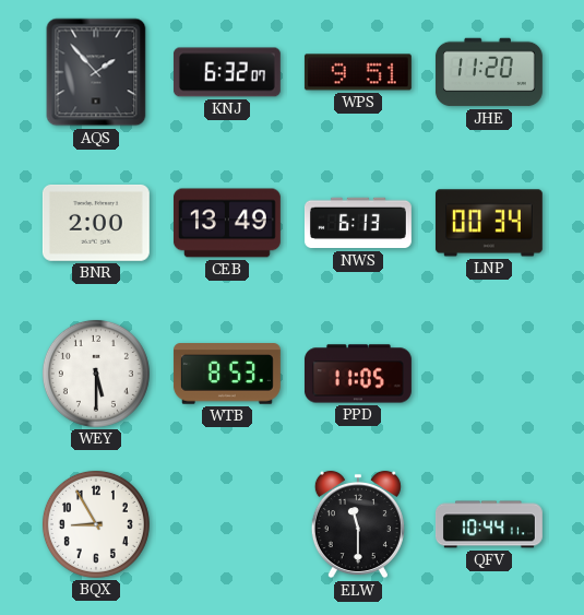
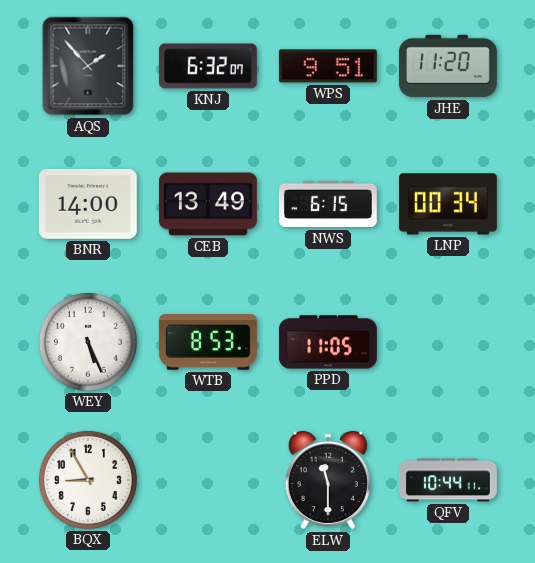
BNR: 2:00 -> 14:00 (88, 204)
NWS: 6:13 -> 6:15 (328, 204)
WEY: 5:30 -> 5:26 (88, 342)
